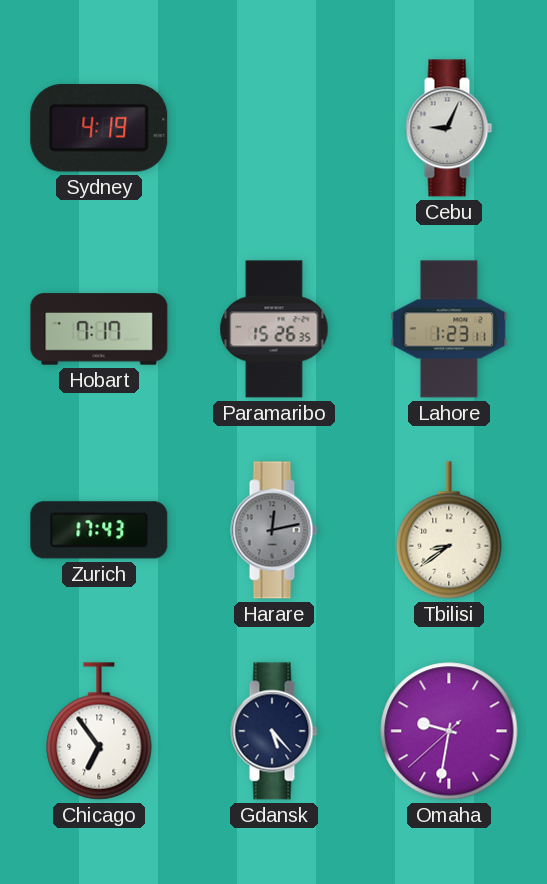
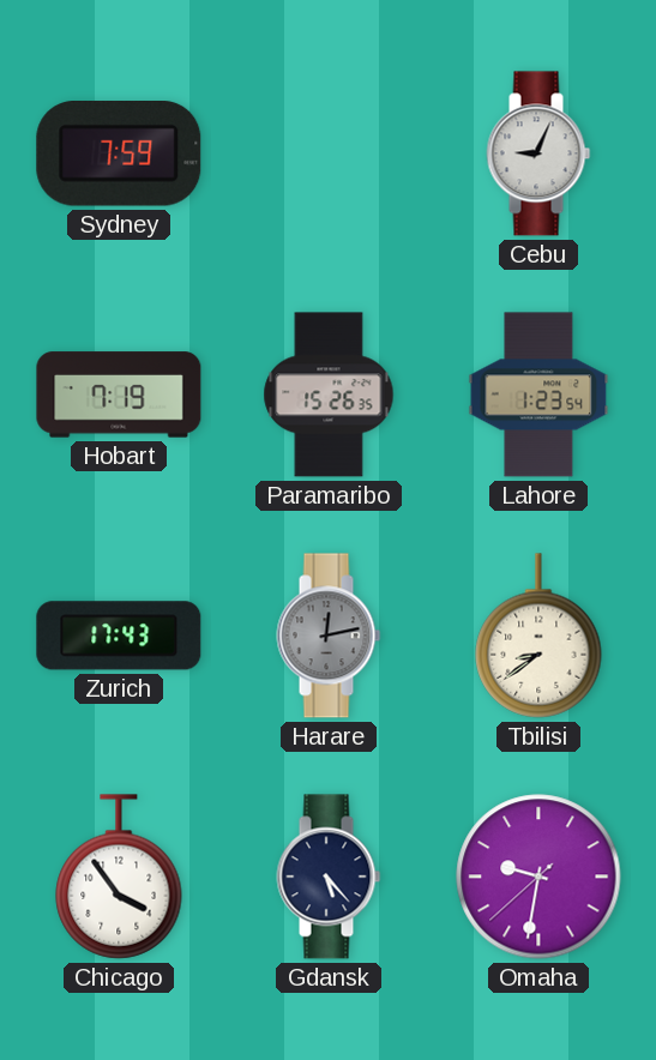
Sydney: 4:19 -> 7:59 (119, 155)
Hobart: 7:17 -> 7:19 (119, 395)
Lahore: 1:23:11 -> 1:23:54 (538, 395)
Chicago: 6:54 -> 3:54 (119, 877)
